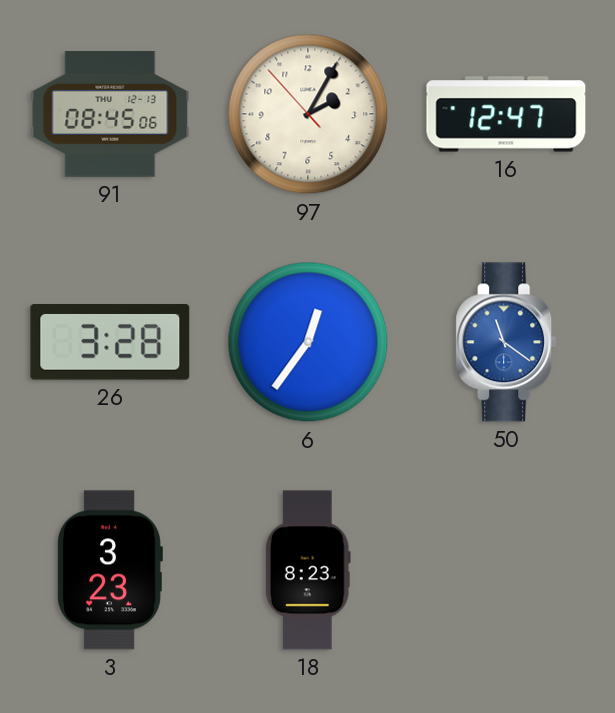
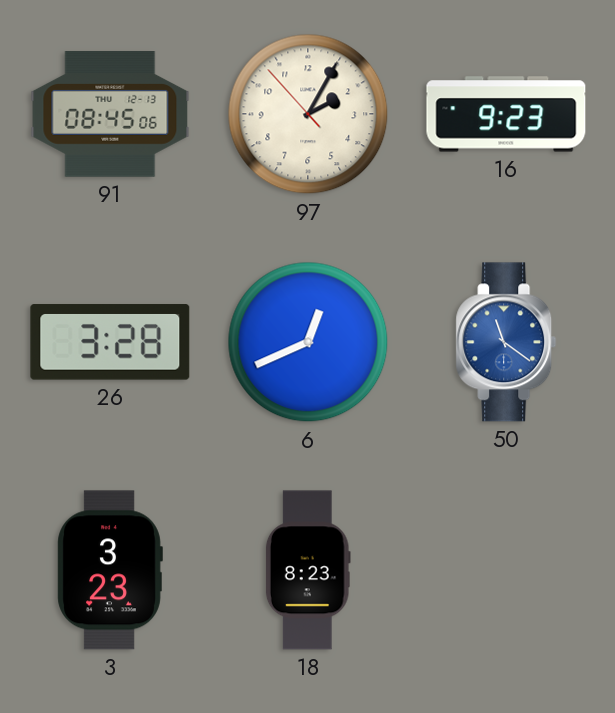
16: 12:47 -> 9:23 (506, 114)
6: 12:36 -> 12:41 (308, 342)
